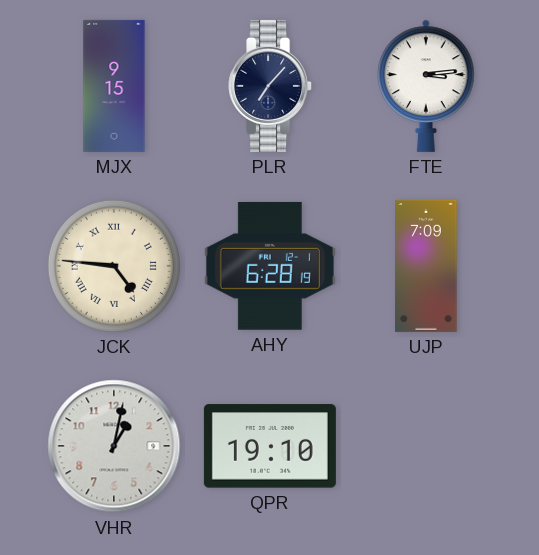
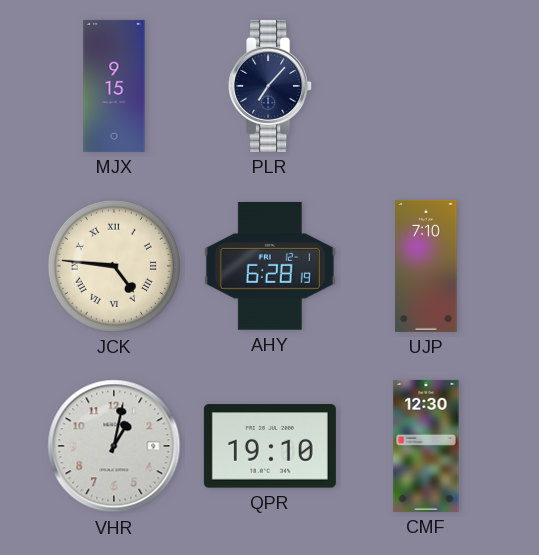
FTE: 3:14 -> none (426, 86)
UJP: 7:09 -> 7:10 (426, 266)
CMF: none -> 12:30 (426, 446)
